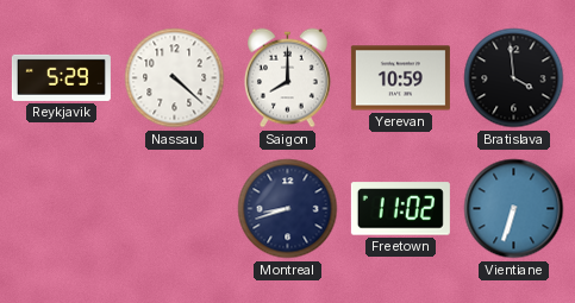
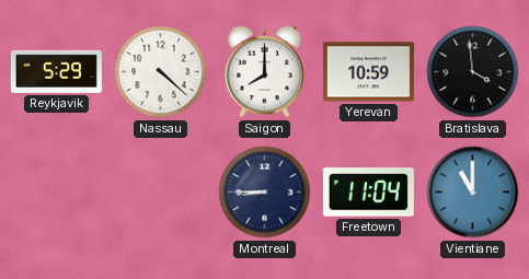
Montreal: 8:42 -> 8:45 (265, 193)
Freetown: 11:02 -> 11:04 (368, 193)
Vientiane: 6:33 -> 11:00 (473, 193)
